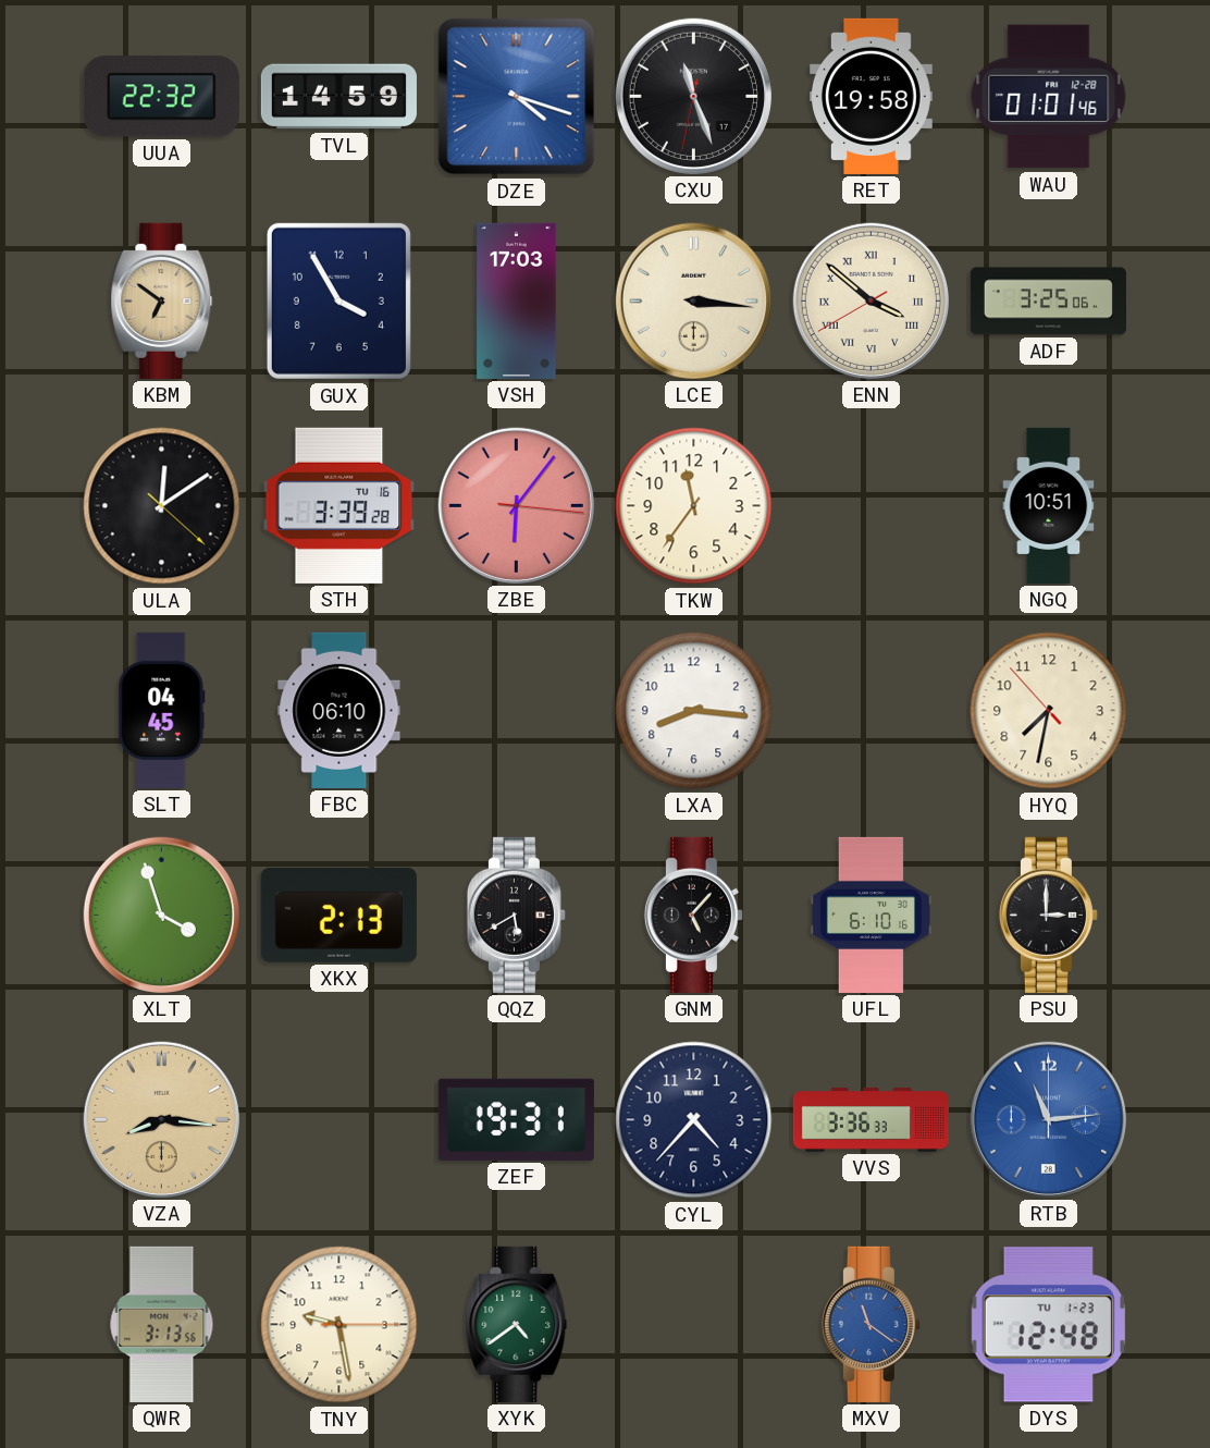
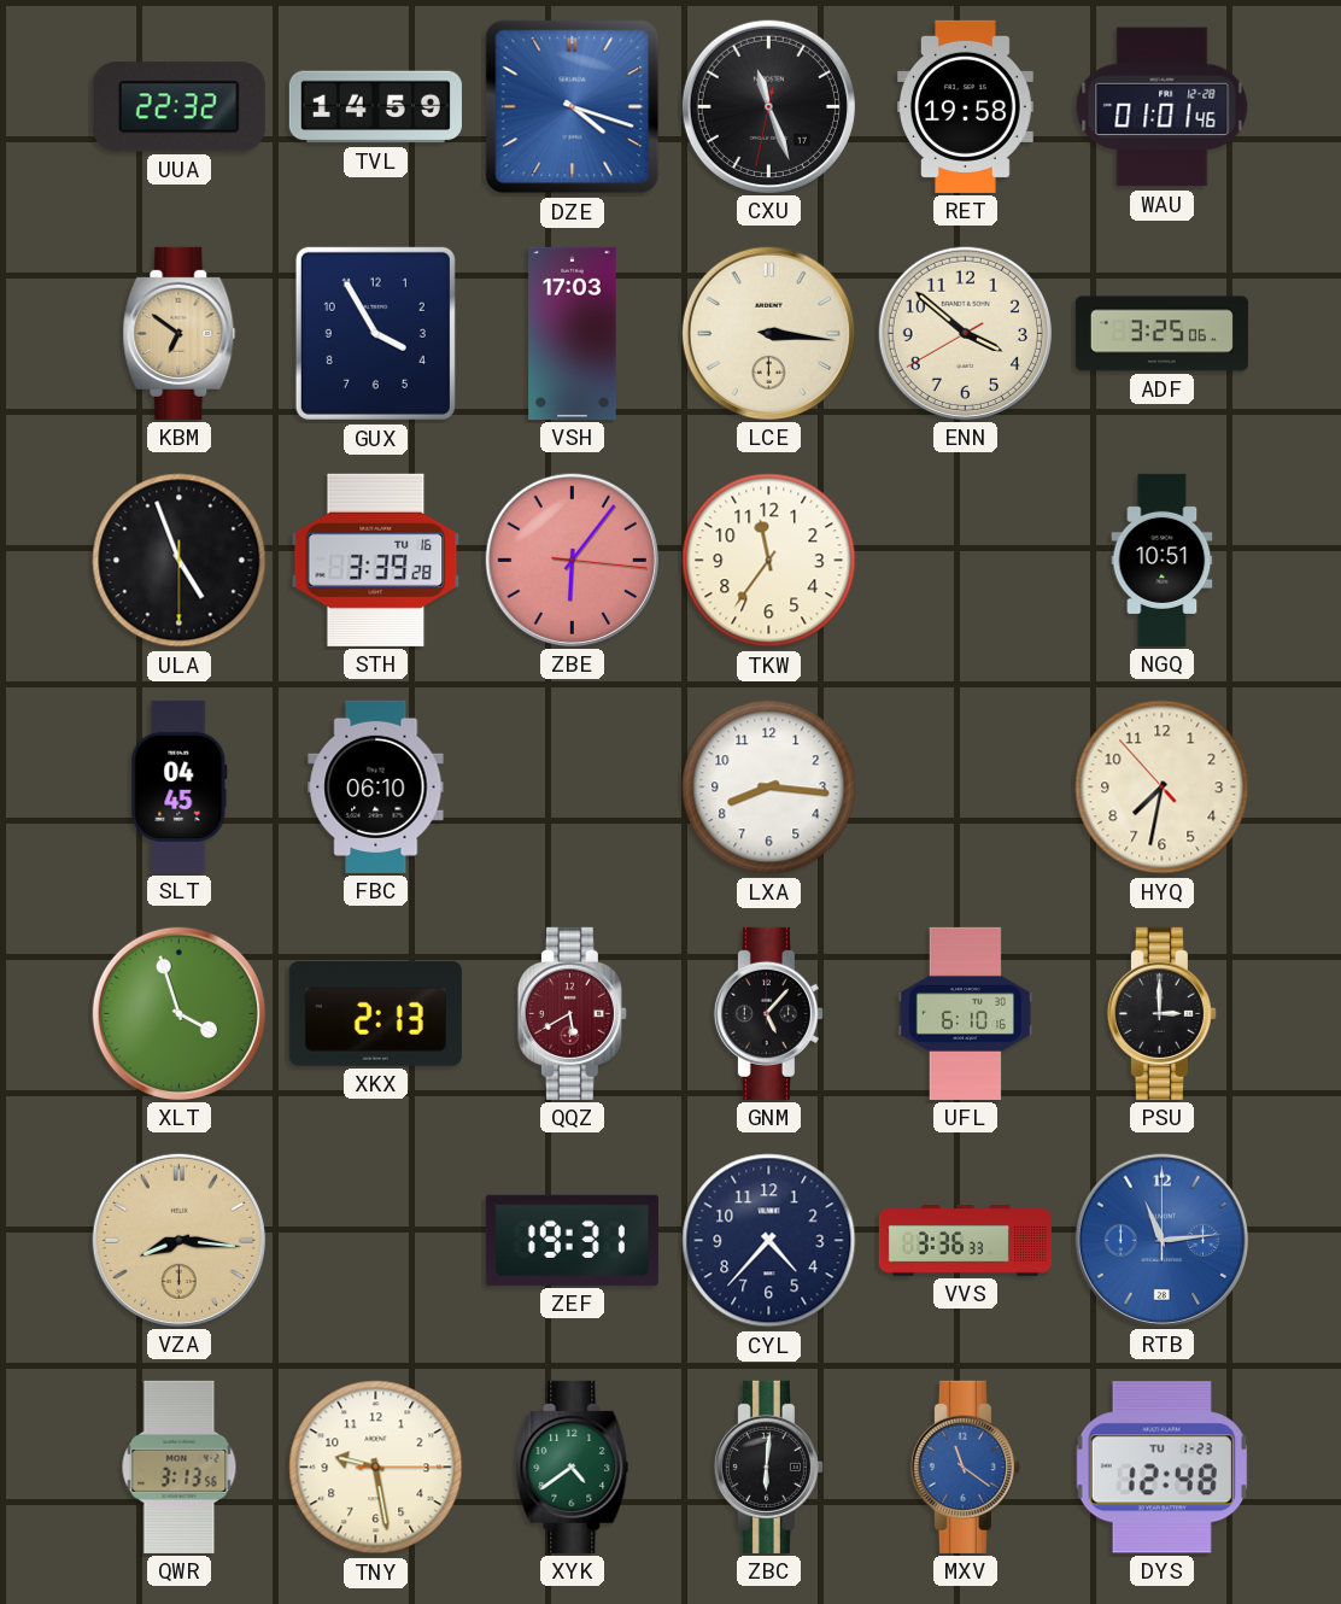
ENN numerals: Roman -> Arabic (965, 333)
ULA: 12:09 -> 4:56 (180, 561)
QQZ dial: black -> burgundy (572, 1013)
ZBC: none -> 6:01 (768, 1467)
